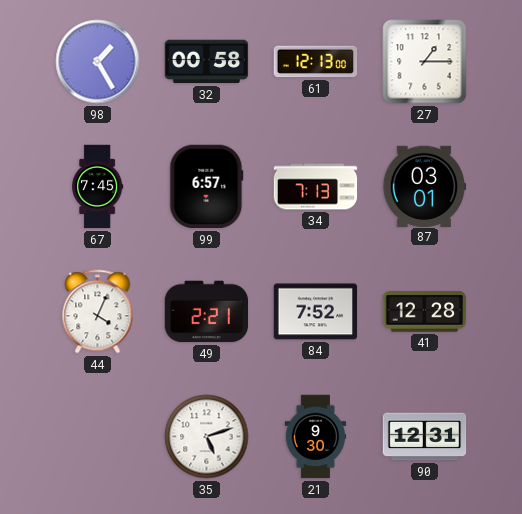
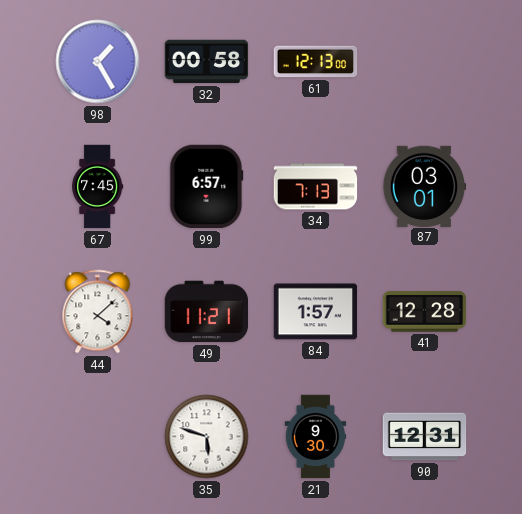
27: 1:15 -> none (425, 62)
44: 4:04 -> 4:08 (98, 312)
49: 2:21 -> 11:21 (207, 312)
84: 7:52 -> 1:57 (316, 312)
35: 5:12 -> 5:48 (207, 437)
